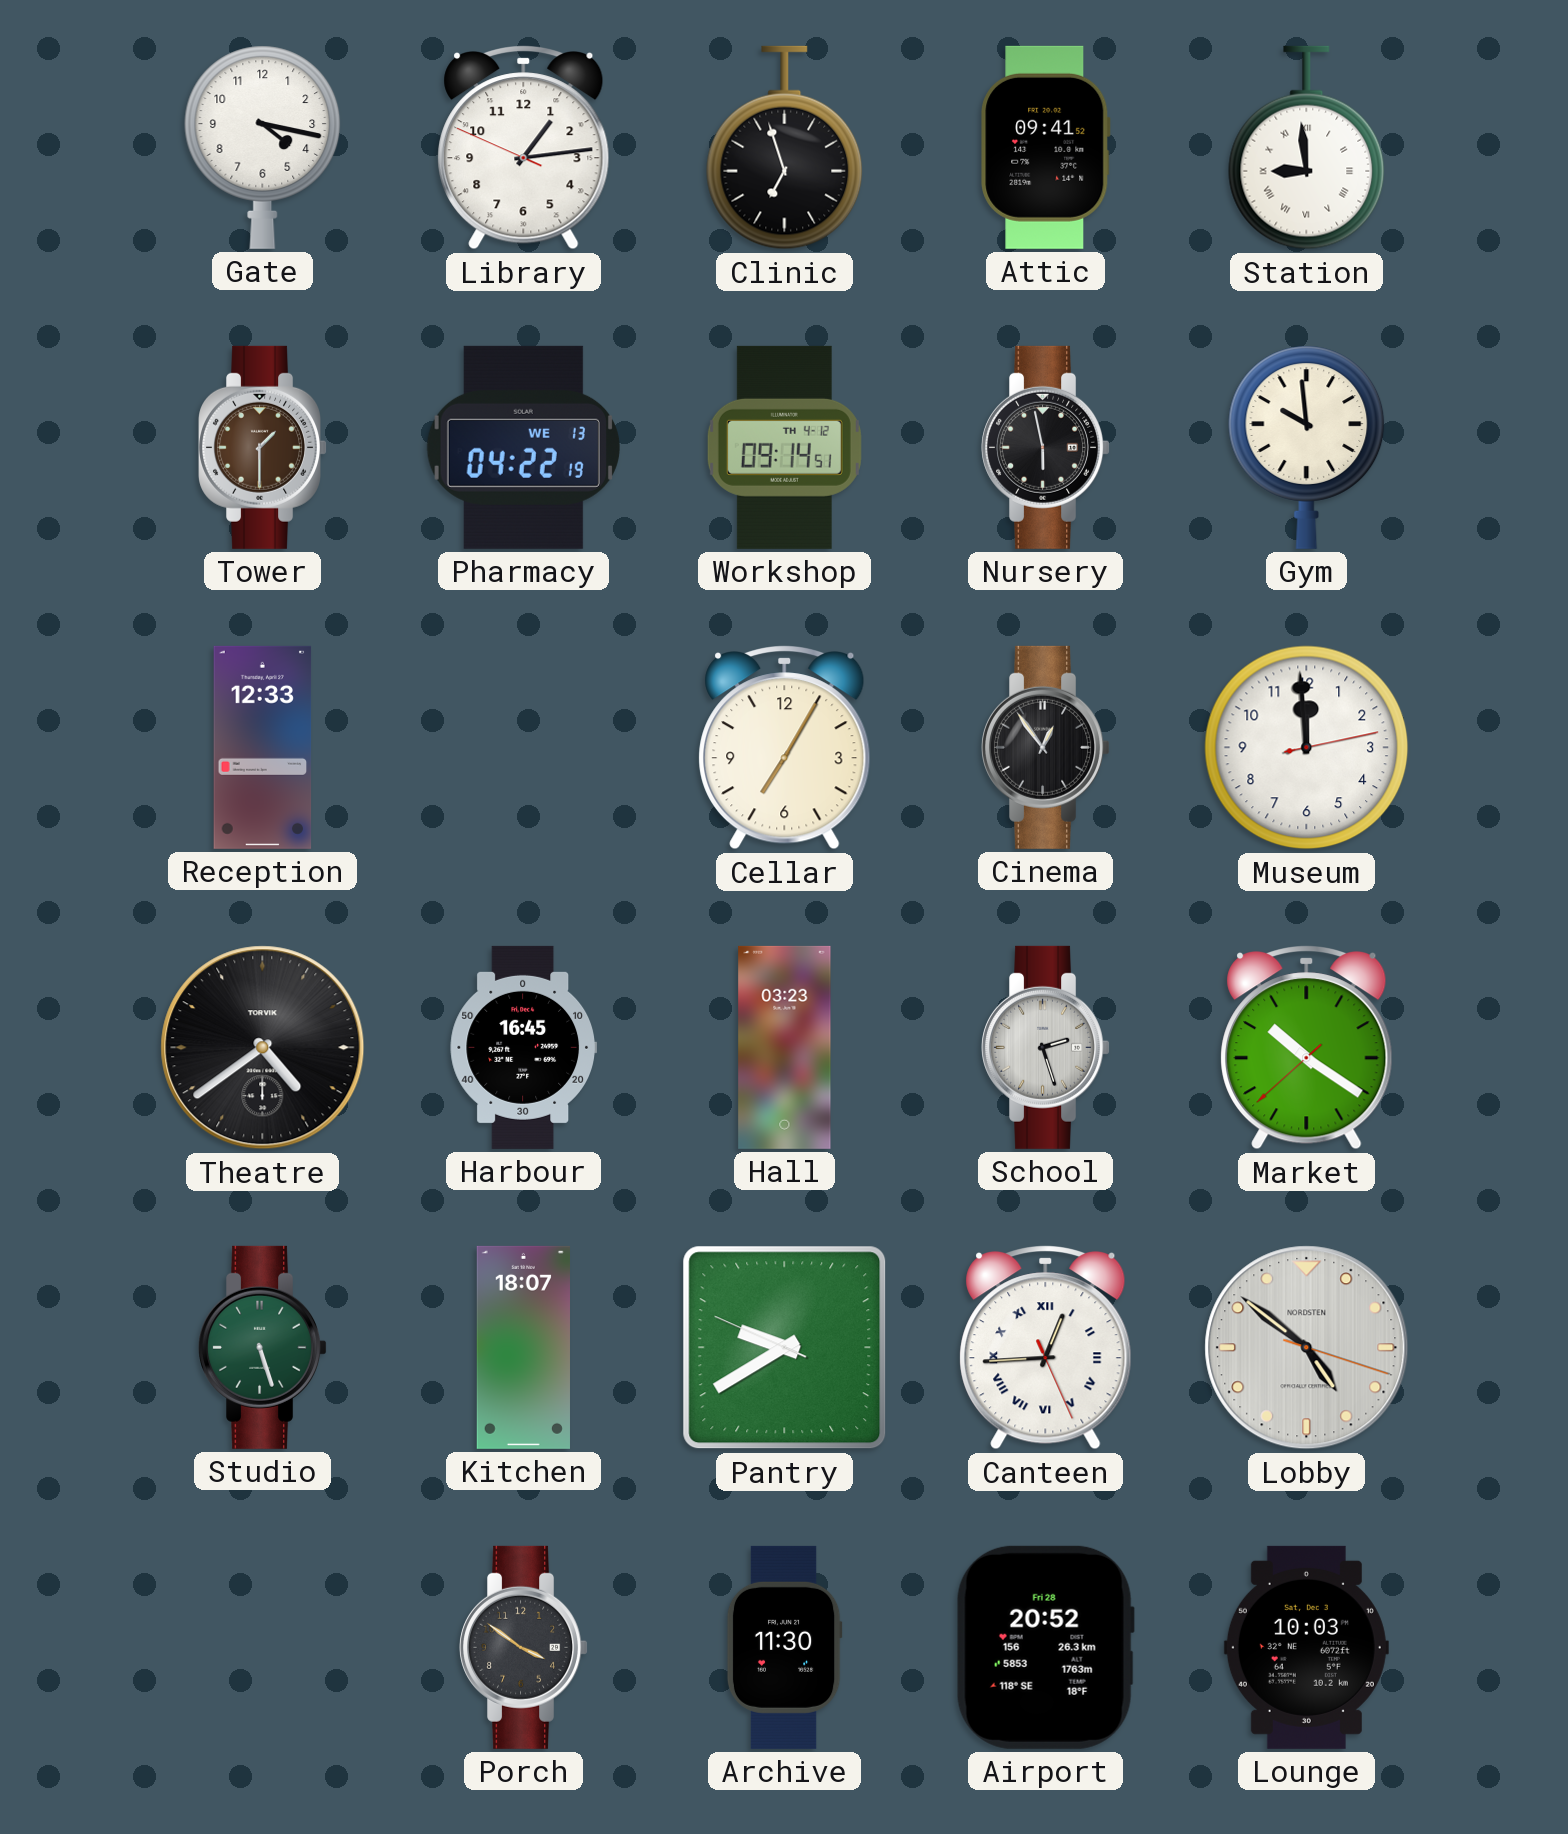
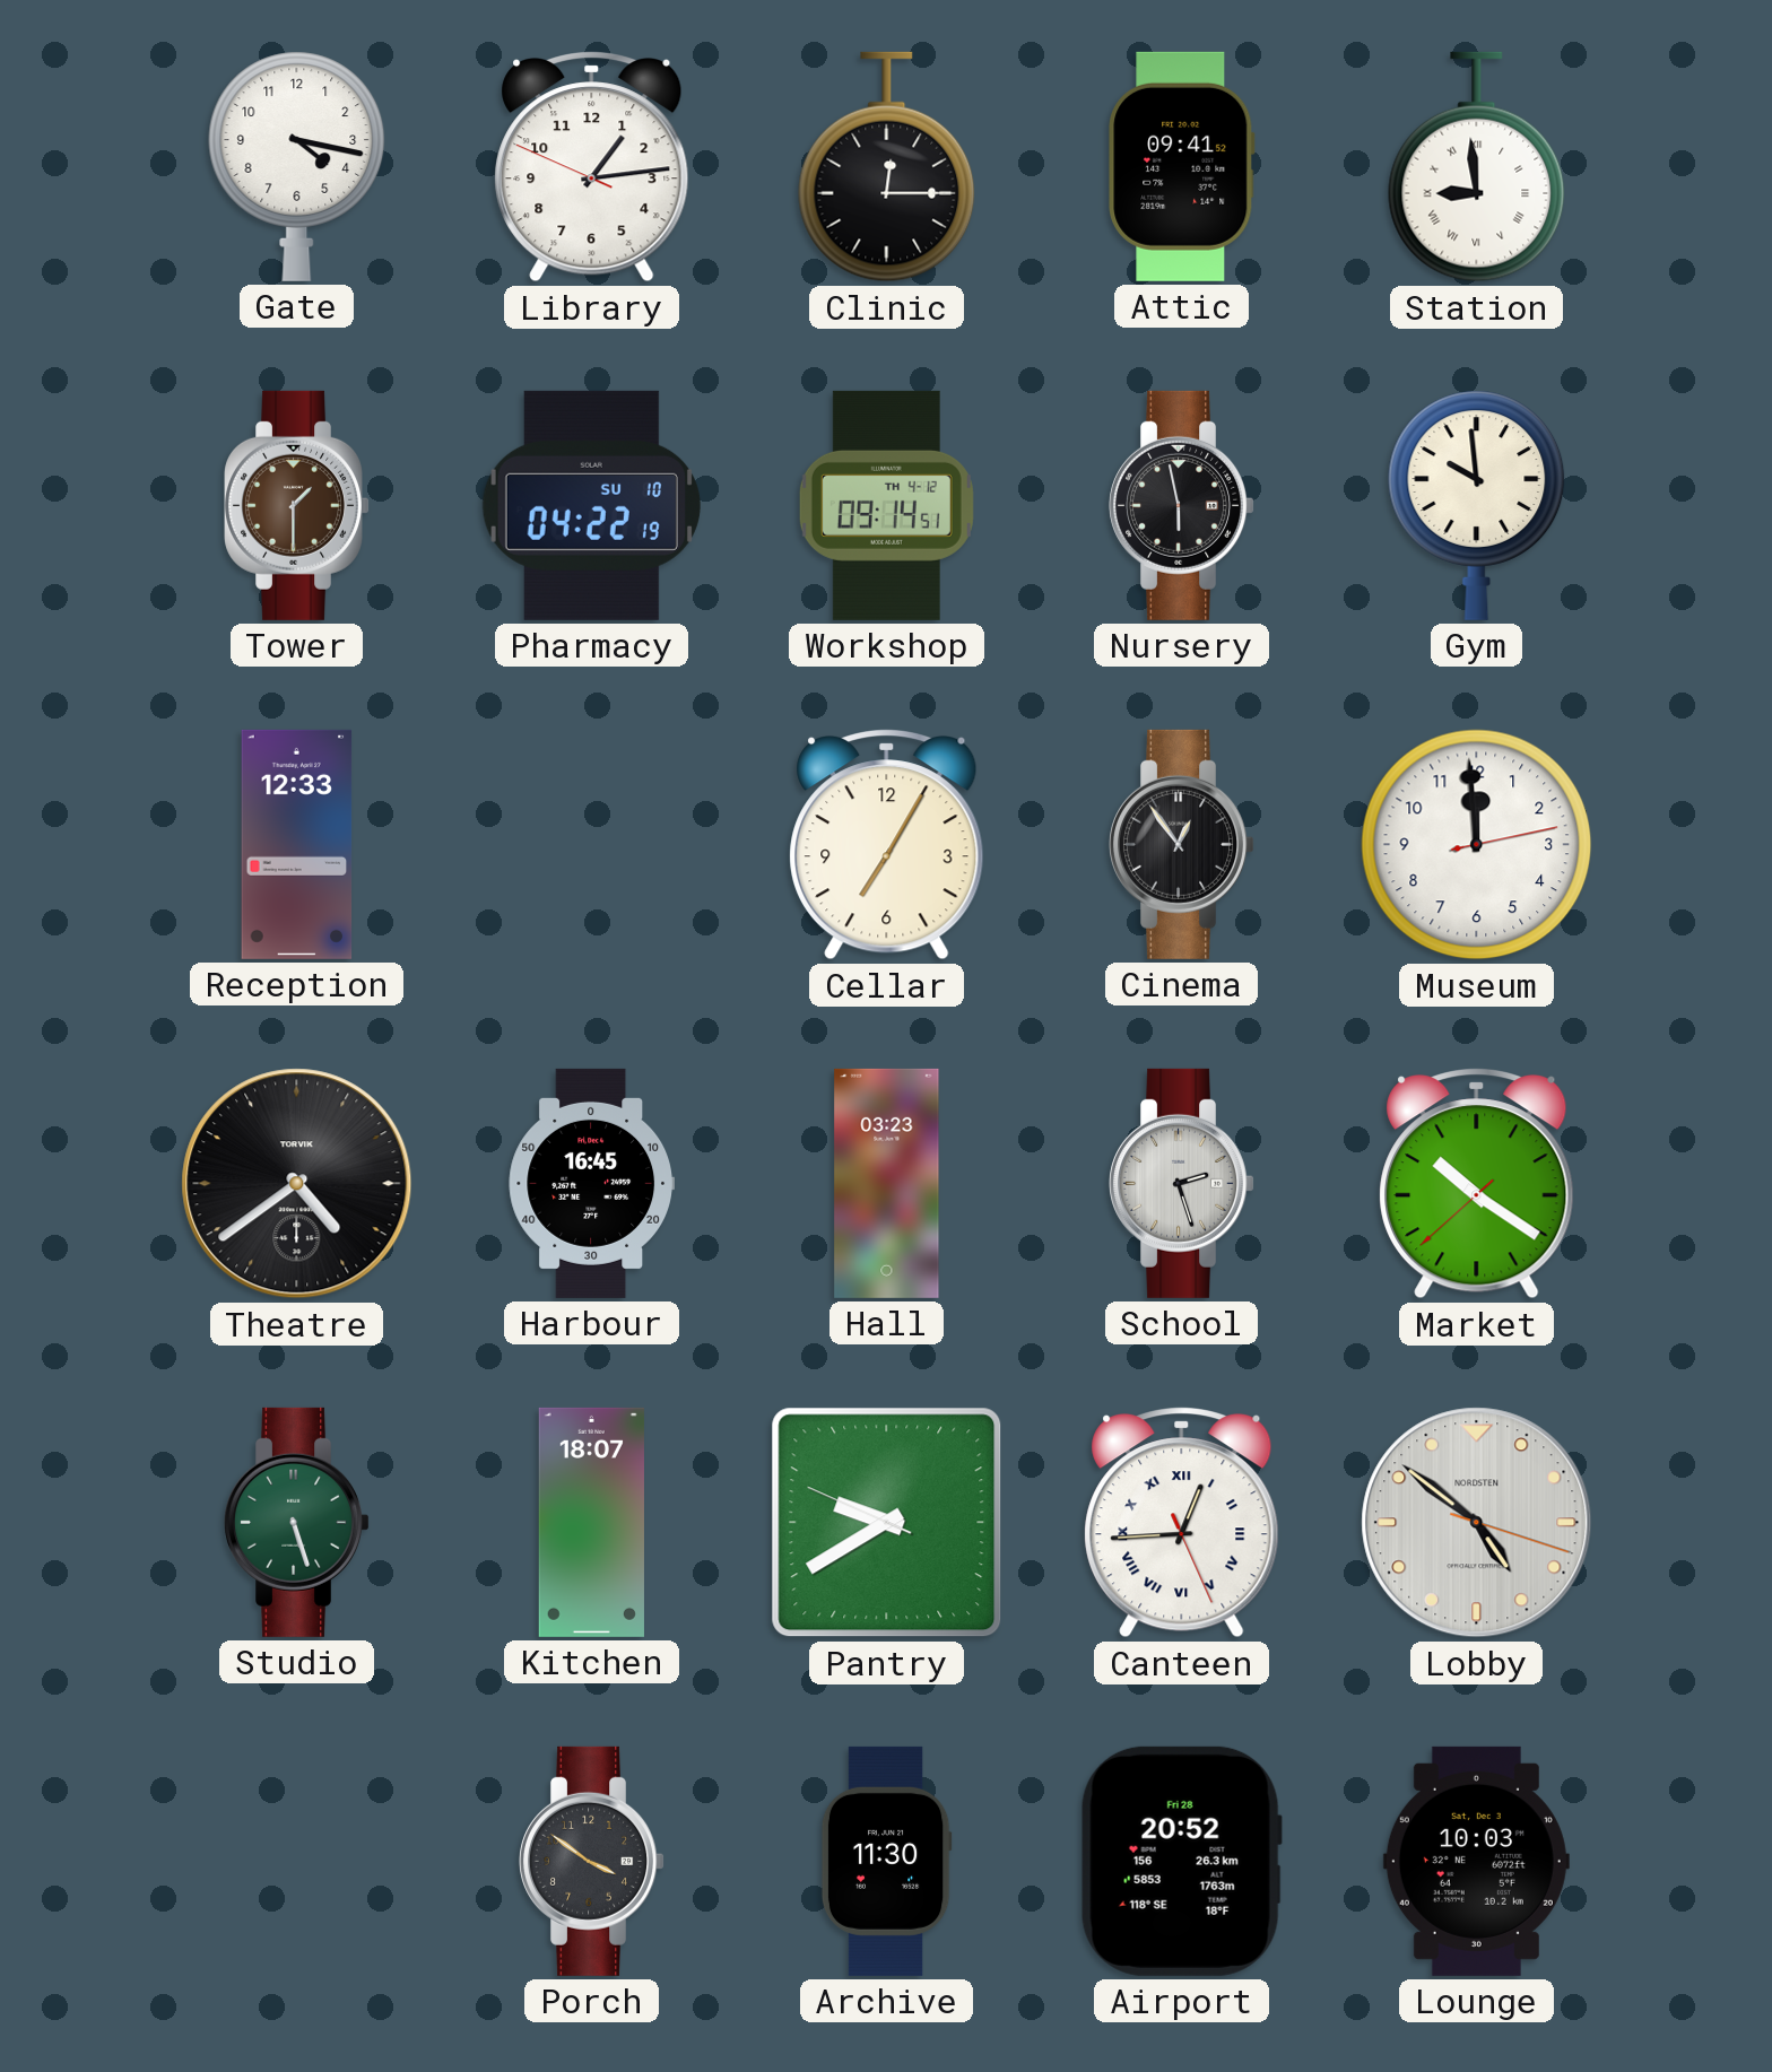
Clinic: 6:57 -> 12:15 (887, 167)
Pharmacy date: WE 13 -> SU 10 (591, 505)
